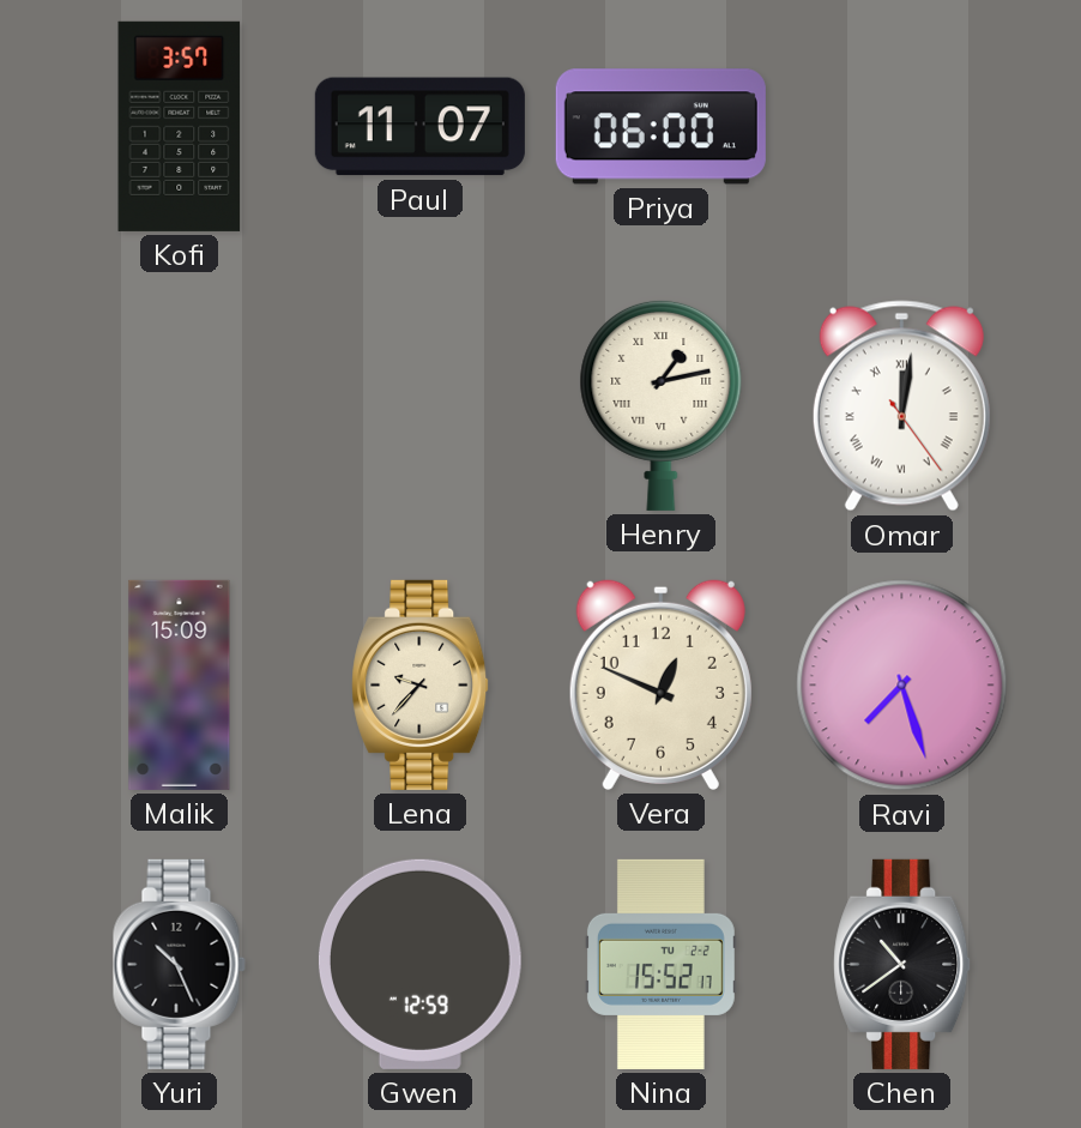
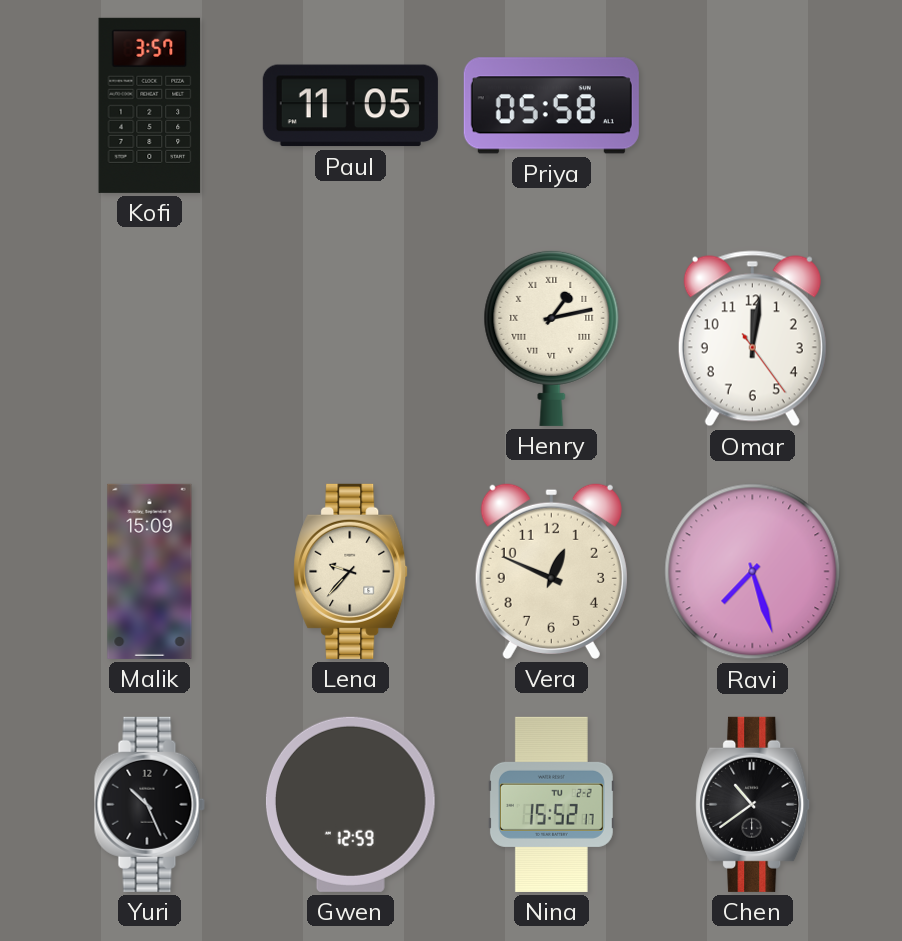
Paul: 11:07 -> 11:05 (350, 106)
Priya: 06:00 -> 05:58 (551, 106)
Omar numerals: Roman -> Arabic (752, 339)
